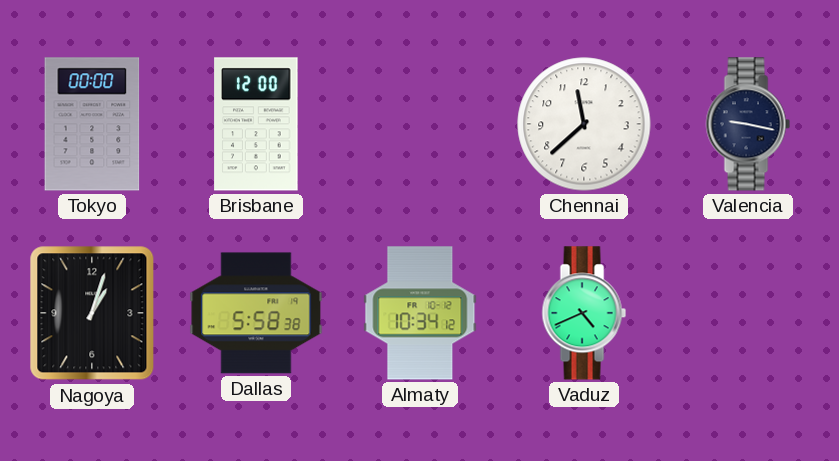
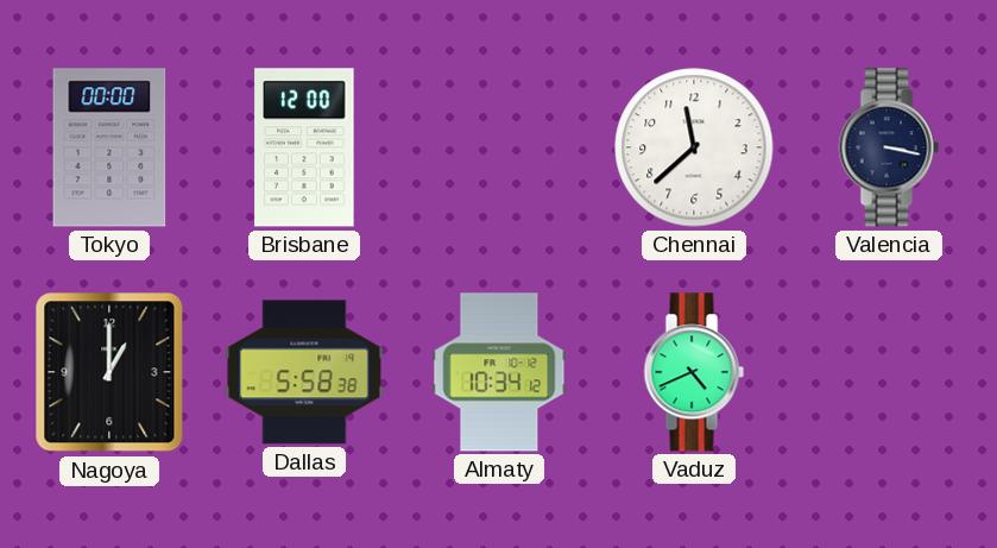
Valencia: 9:17 -> 3:17 (889, 147)
Nagoya: 1:03 -> 1:00 (109, 372)
